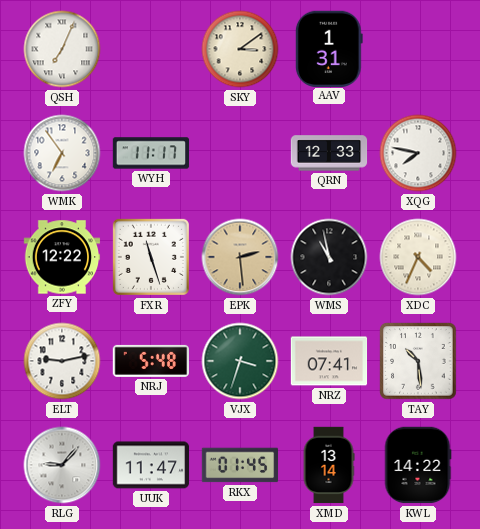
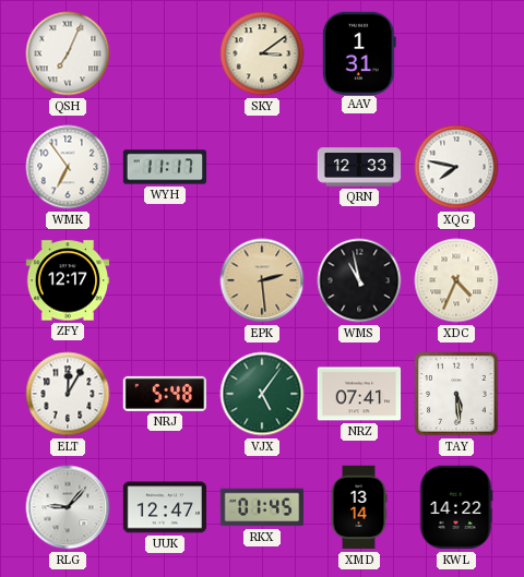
ZFY: 12:22 -> 12:17 (68, 280)
FXR: 11:27 -> none (151, 257)
ELT: 9:13 -> 12:05 (68, 394)
VJX: 3:33 -> 5:06 (262, 394)
TAY: 10:29 -> 5:29 (456, 394)
UUK: 11:47 -> 12:47 (165, 507)
